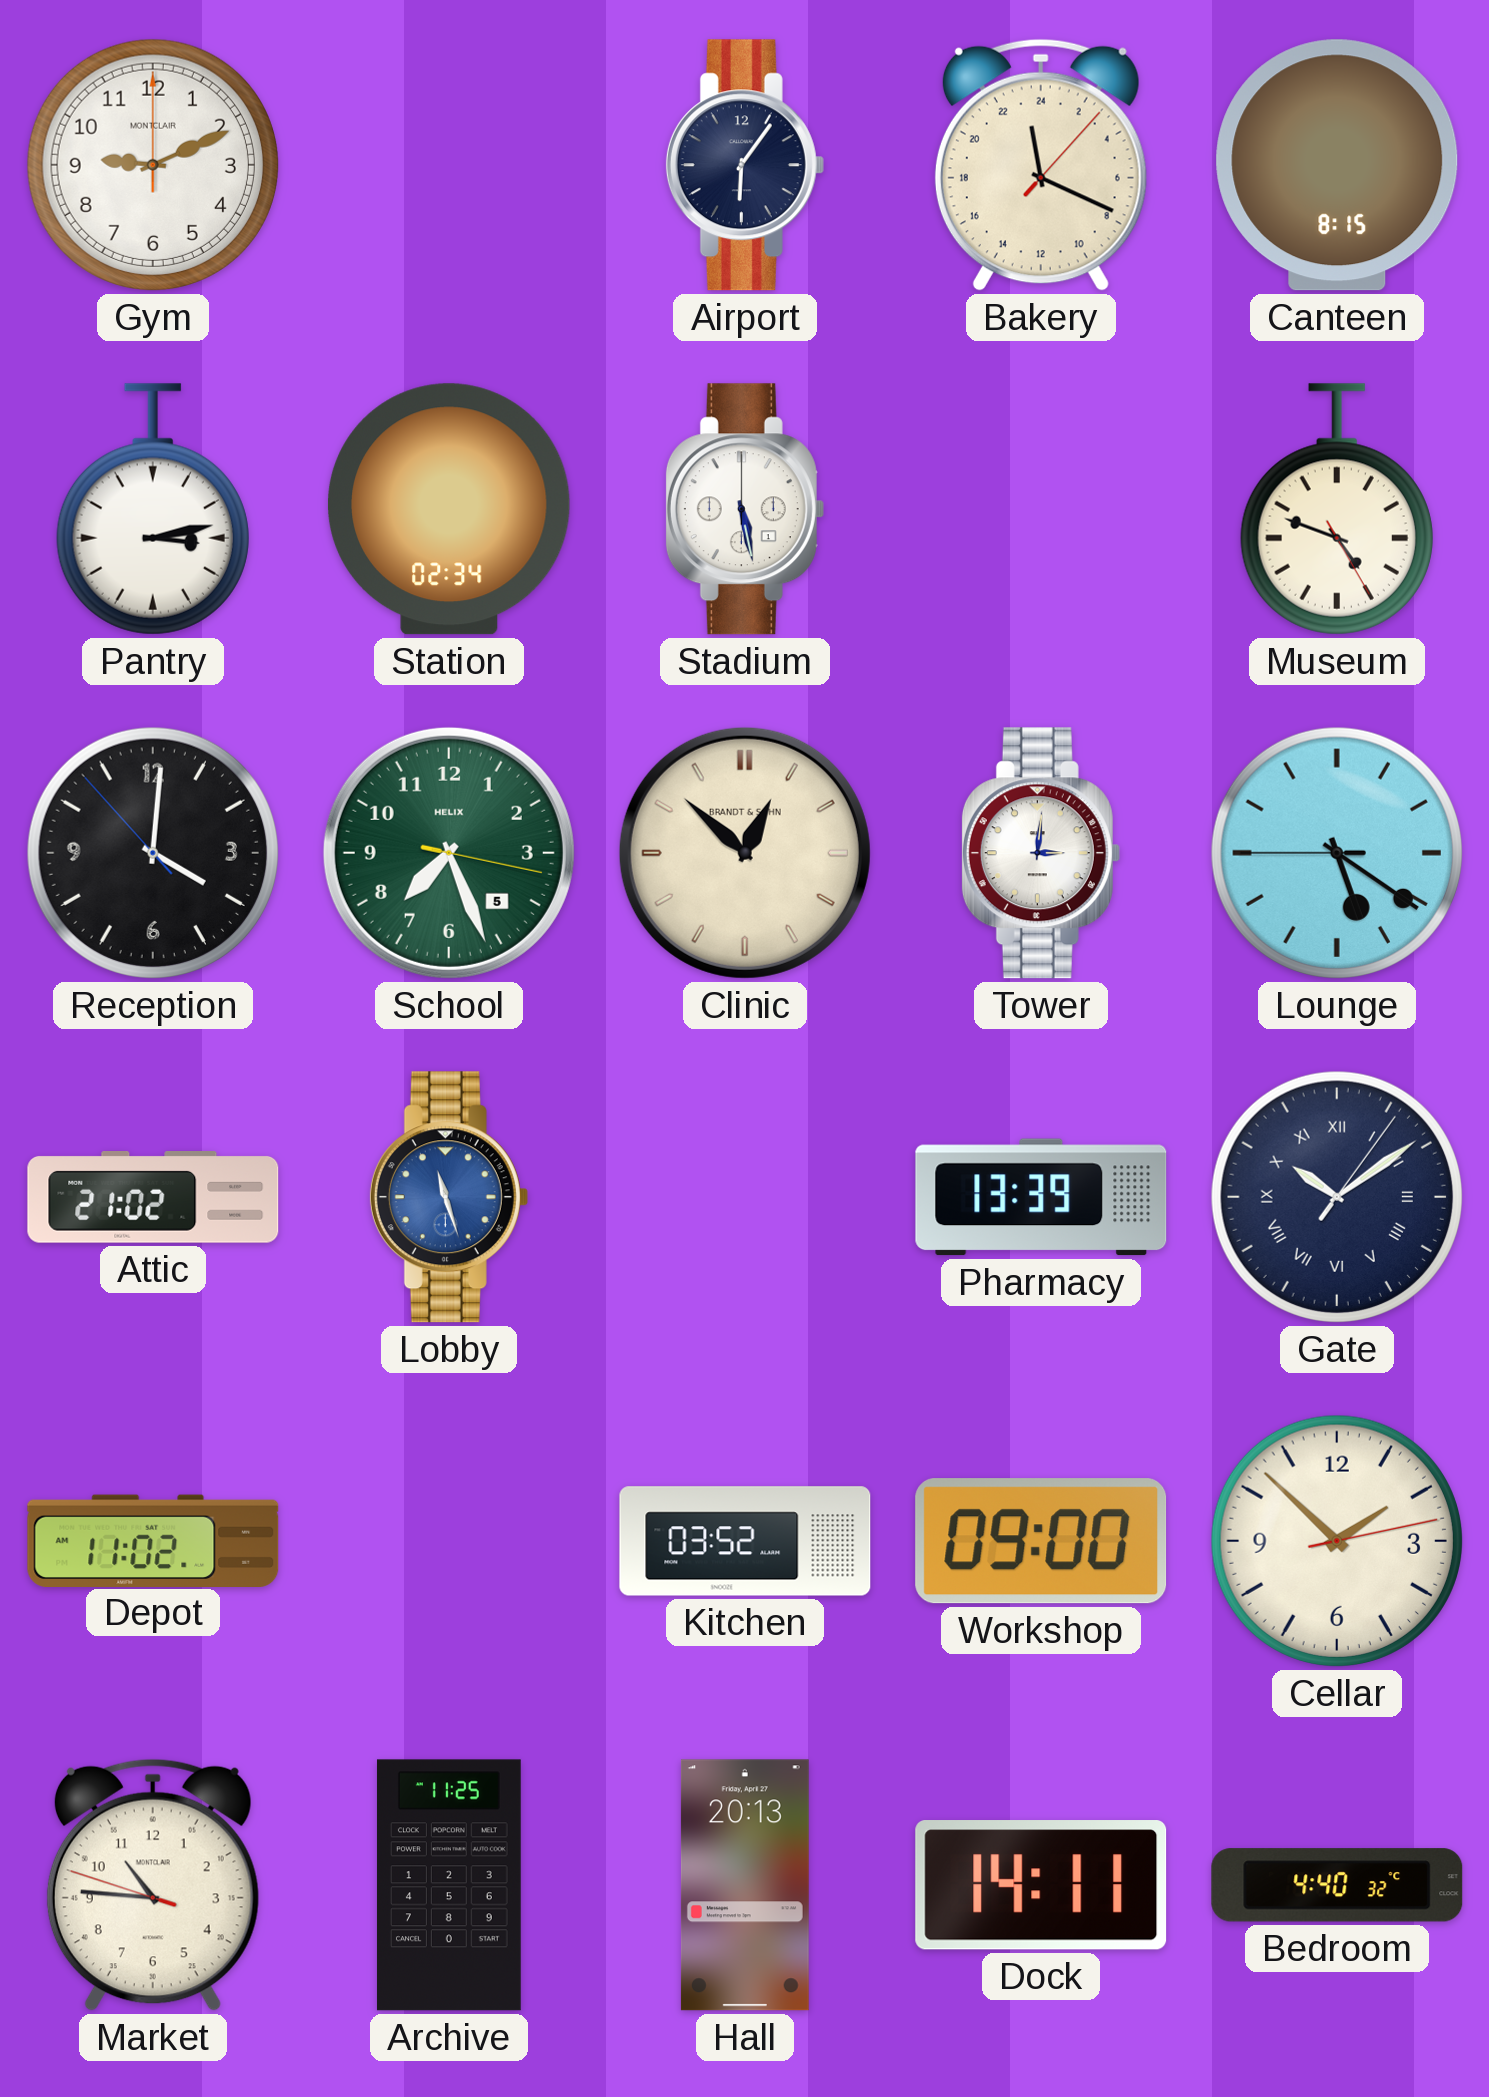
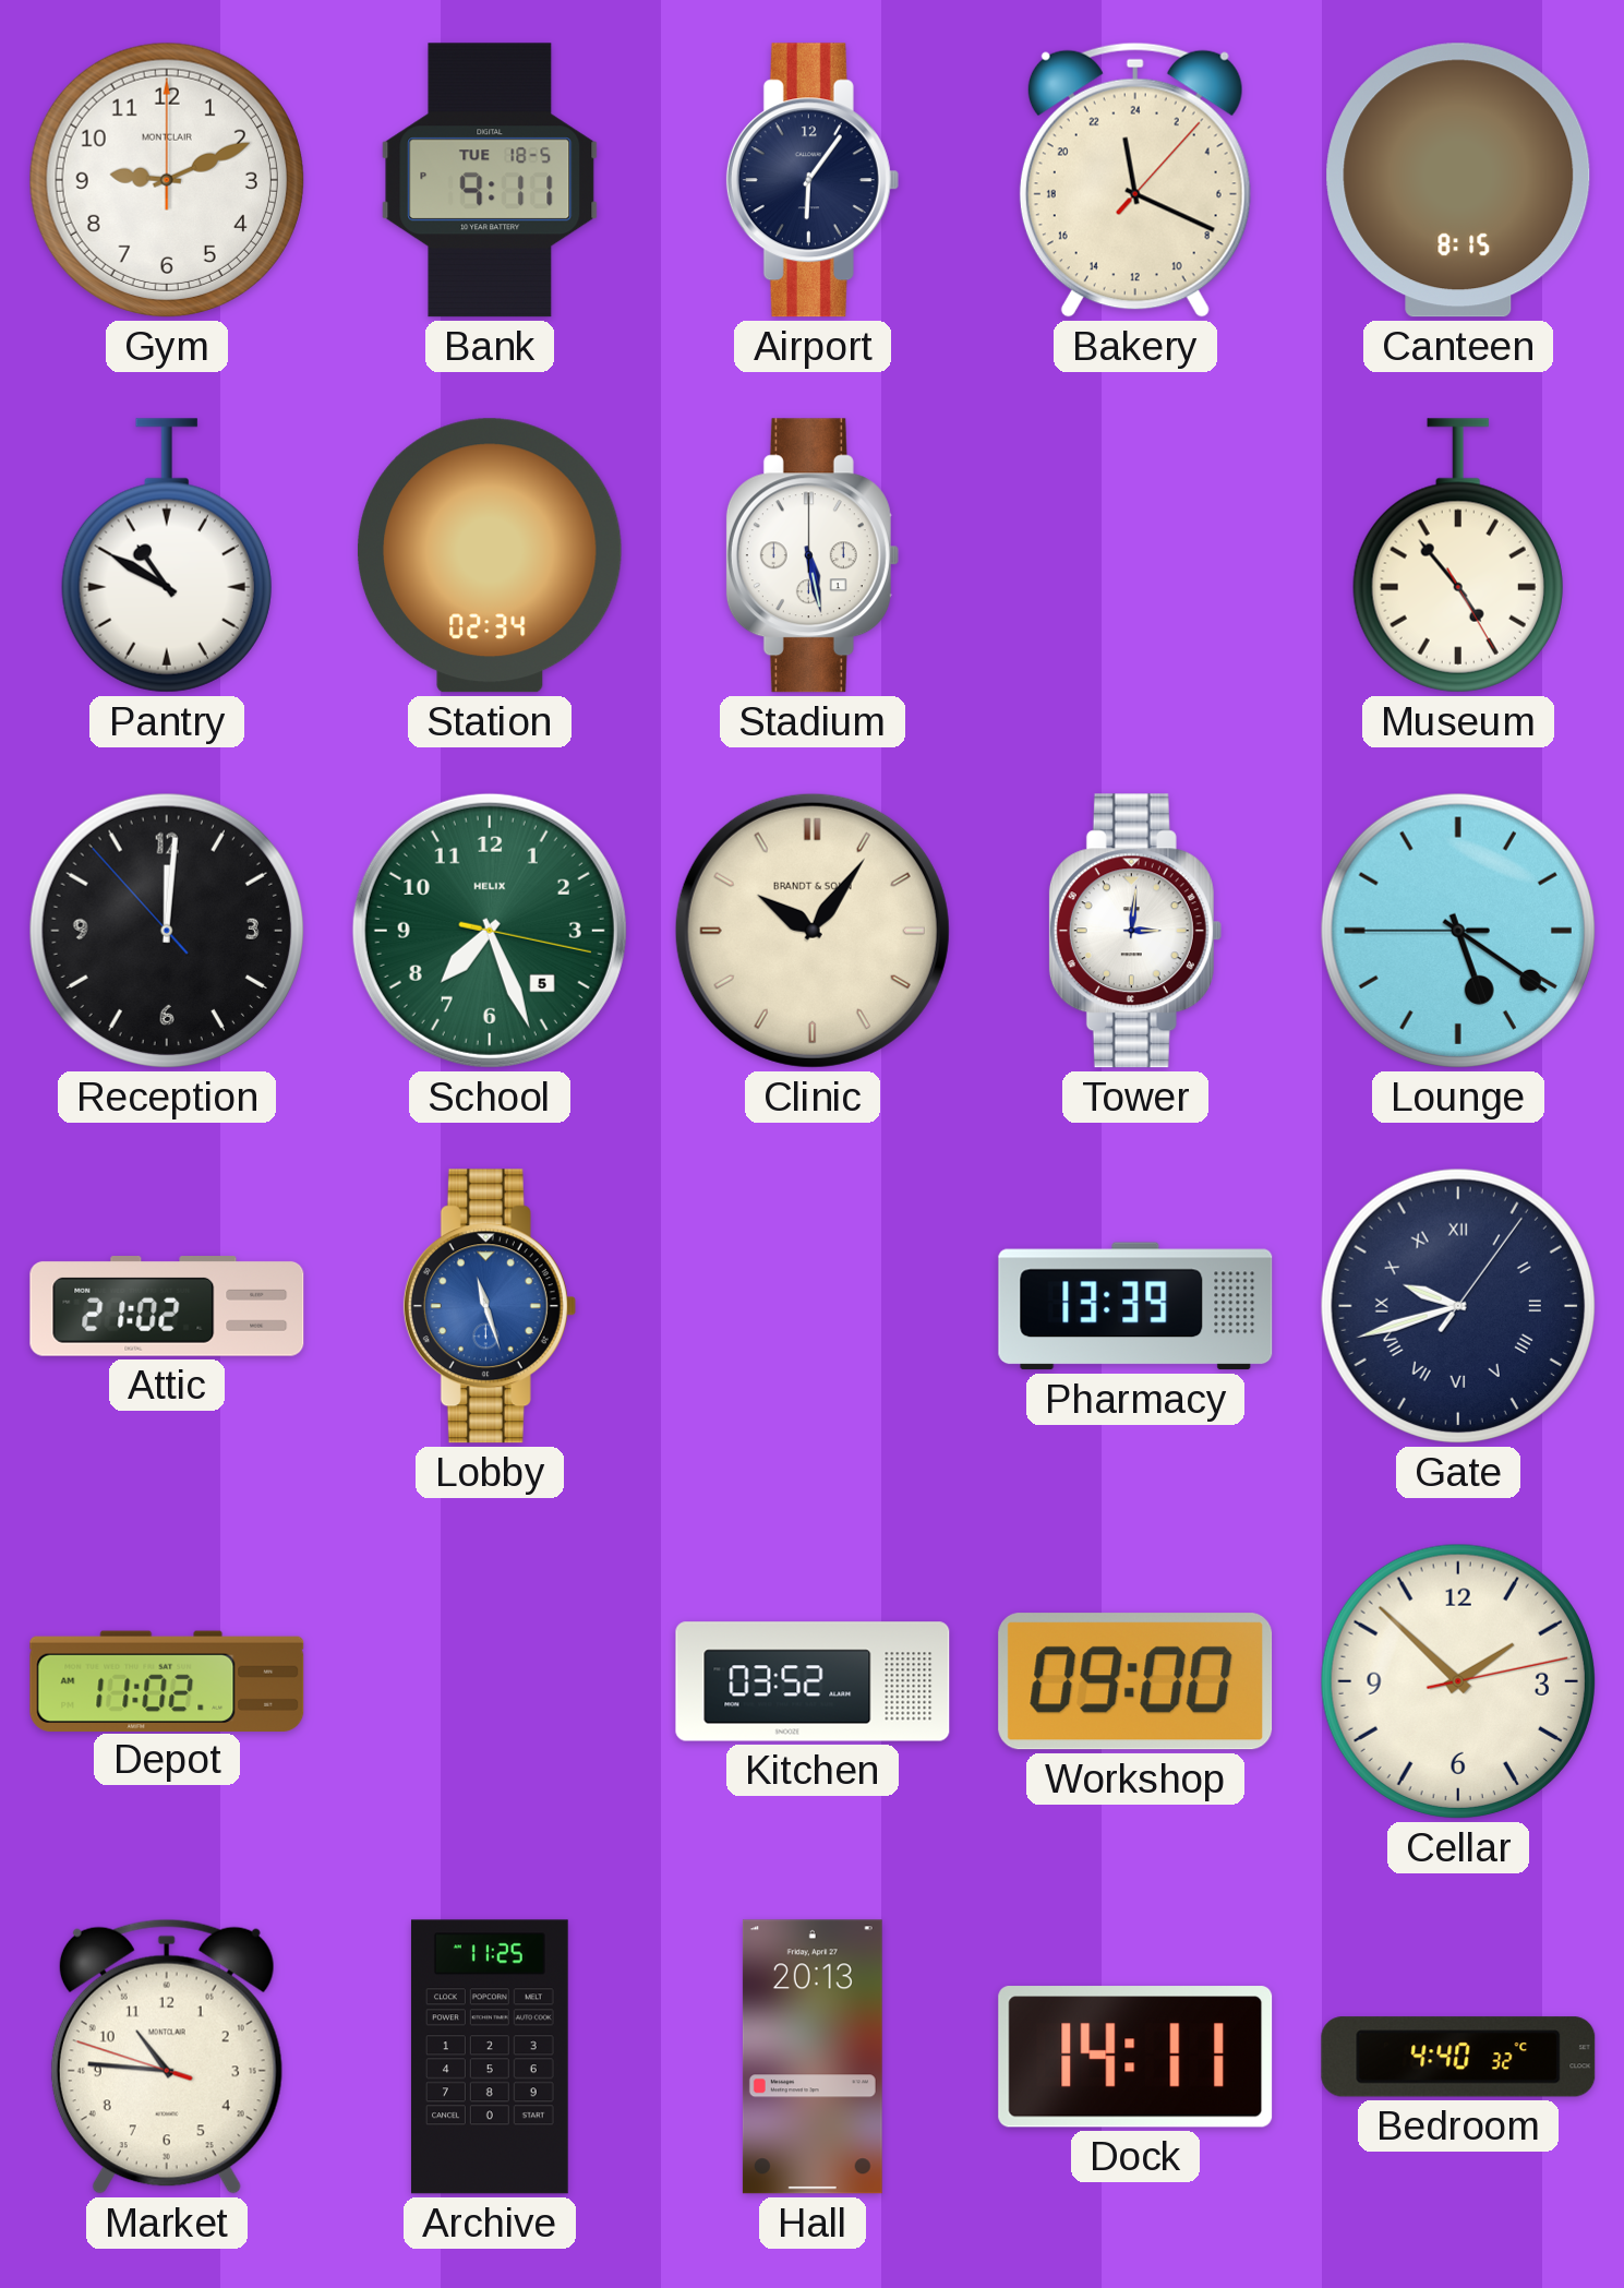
Bank: none -> 9:11 (490, 180)
Pantry: 3:13 -> 10:50 (167, 555)
Museum: 4:48 -> 4:53 (1458, 555)
Reception: 4:00 -> 12:00 (167, 931)
Clinic: 12:52 -> 10:06 (813, 931)
Gate: 10:09 -> 9:42 (1458, 1306)
